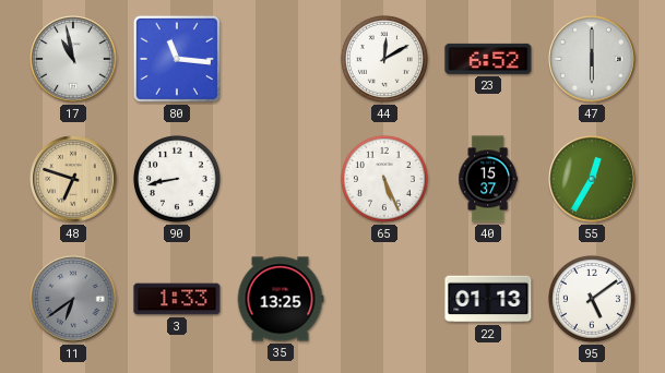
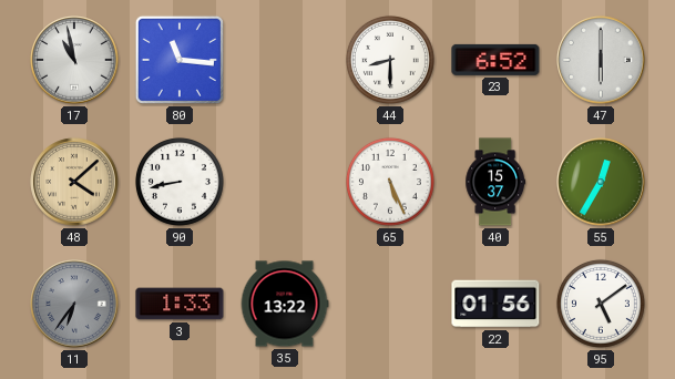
44: 12:10 -> 8:30 (390, 60)
48: 6:48 -> 4:08 (74, 182)
11: 6:39 -> 6:36 (74, 304)
35: 13:25 -> 13:22 (285, 304)
22: 01:13 -> 01:56 (495, 304)
